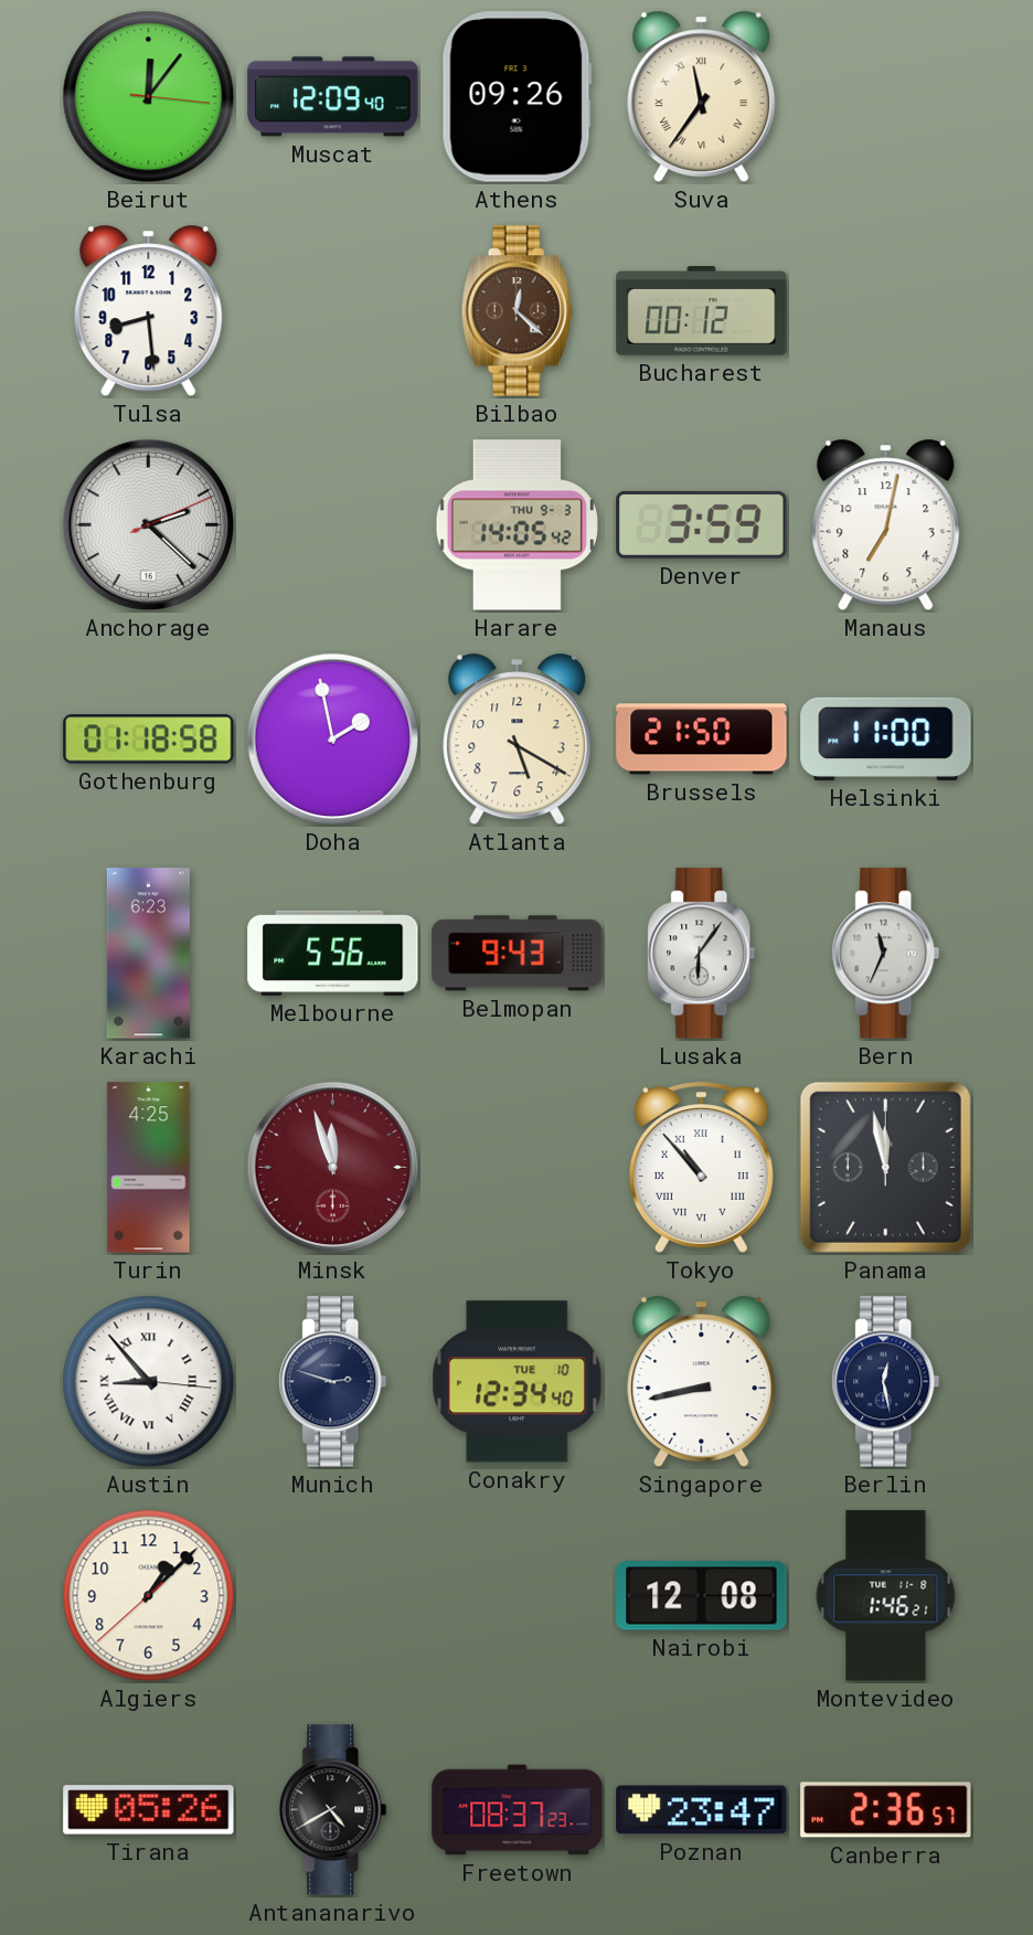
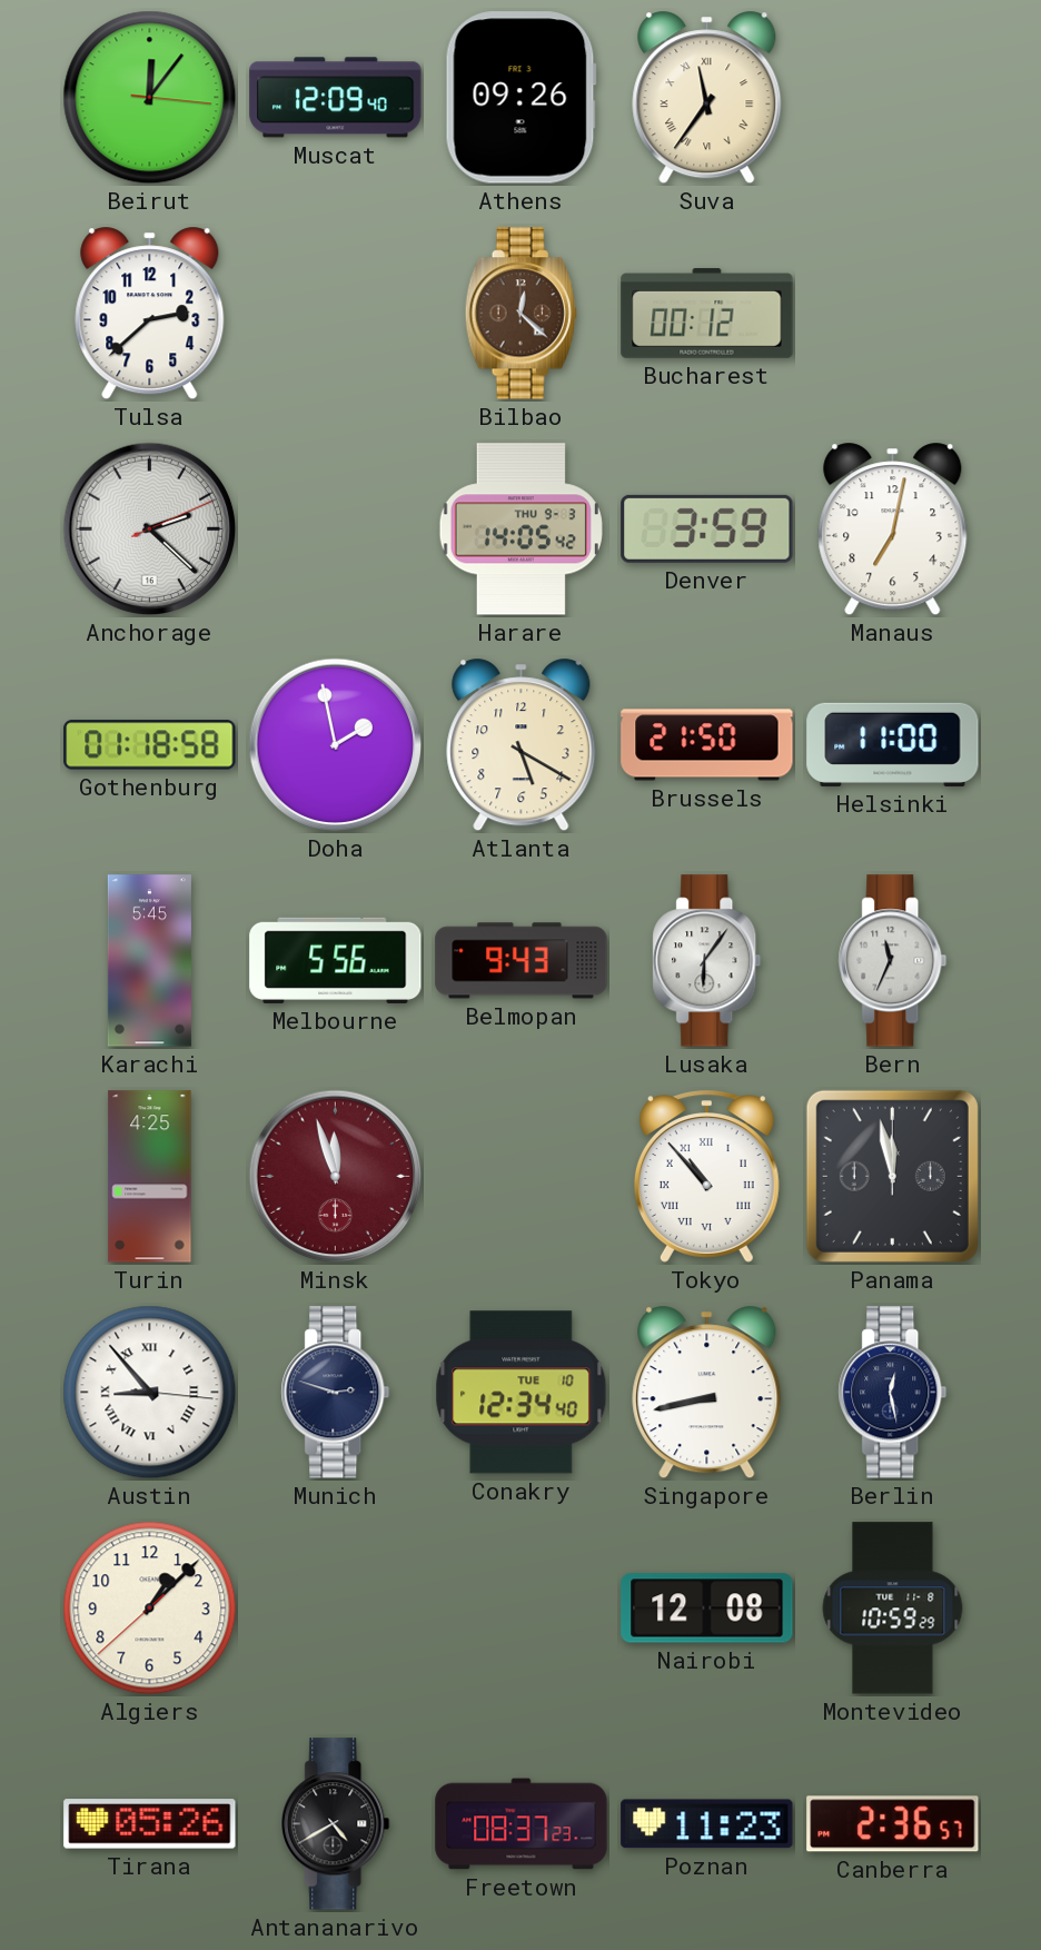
Tulsa: 8:29 -> 2:38 (150, 314)
Karachi: 6:23 -> 5:45 (149, 961)
Montevideo: 1:46 -> 10:59 (893, 1608)
Poznan: 23:47 -> 11:23 (707, 1824)
